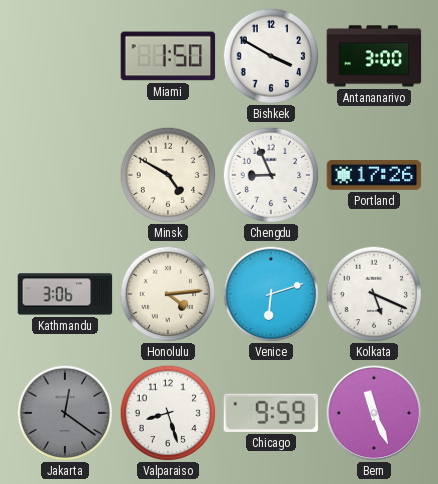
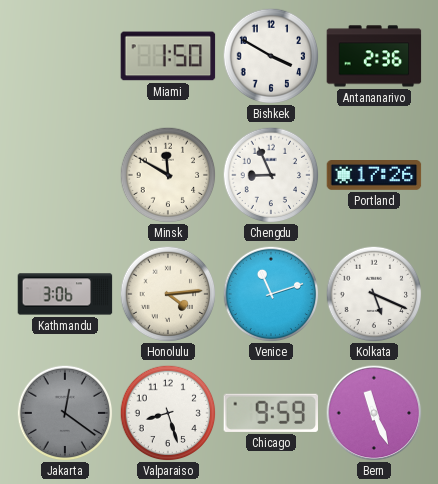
Antananarivo: 3:00 -> 2:36 (374, 56)
Minsk: 4:50 -> 11:50 (168, 175)
Venice: 6:12 -> 11:12 (271, 294)
